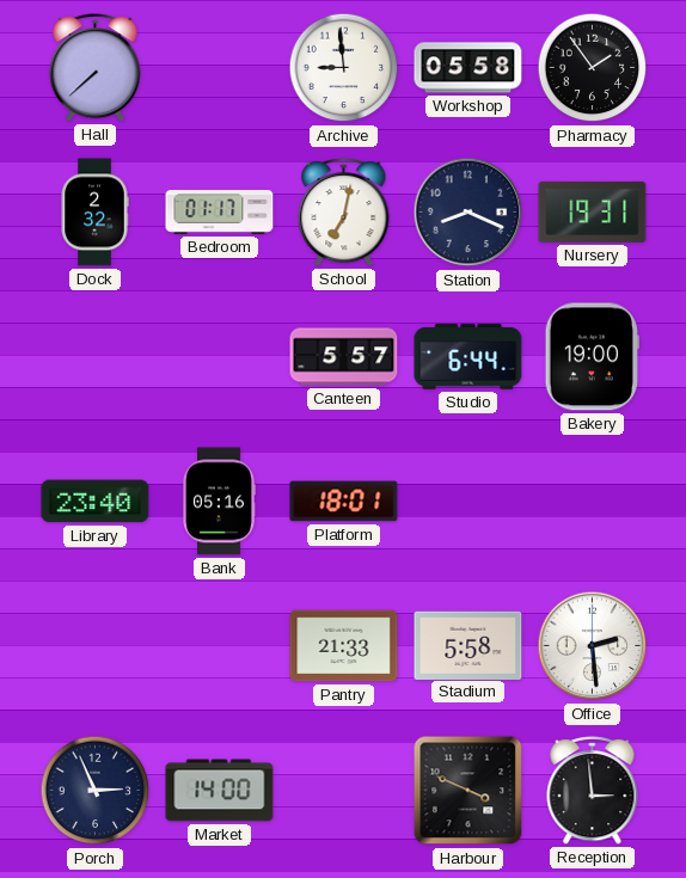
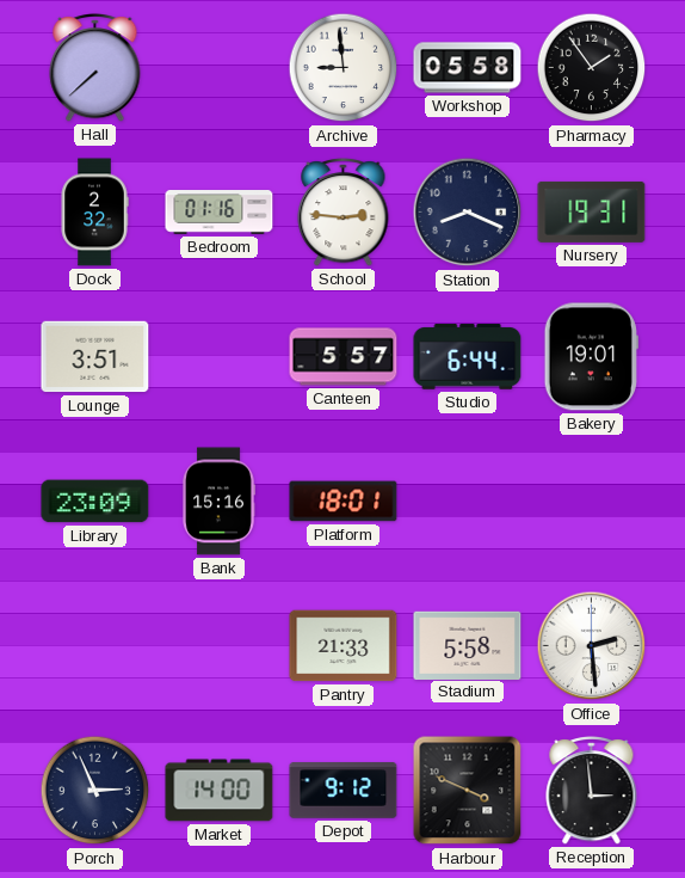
Bedroom: 01:17 -> 01:16 (220, 213)
School: 7:02 -> 2:46 (344, 213)
Lounge: none -> 3:51 (95, 357)
Bakery: 19:00 -> 19:01 (591, 357)
Library: 23:40 -> 23:09 (95, 502)
Bank: 05:16 -> 15:16 (220, 502)
Depot: none -> 9:12 (344, 791)
